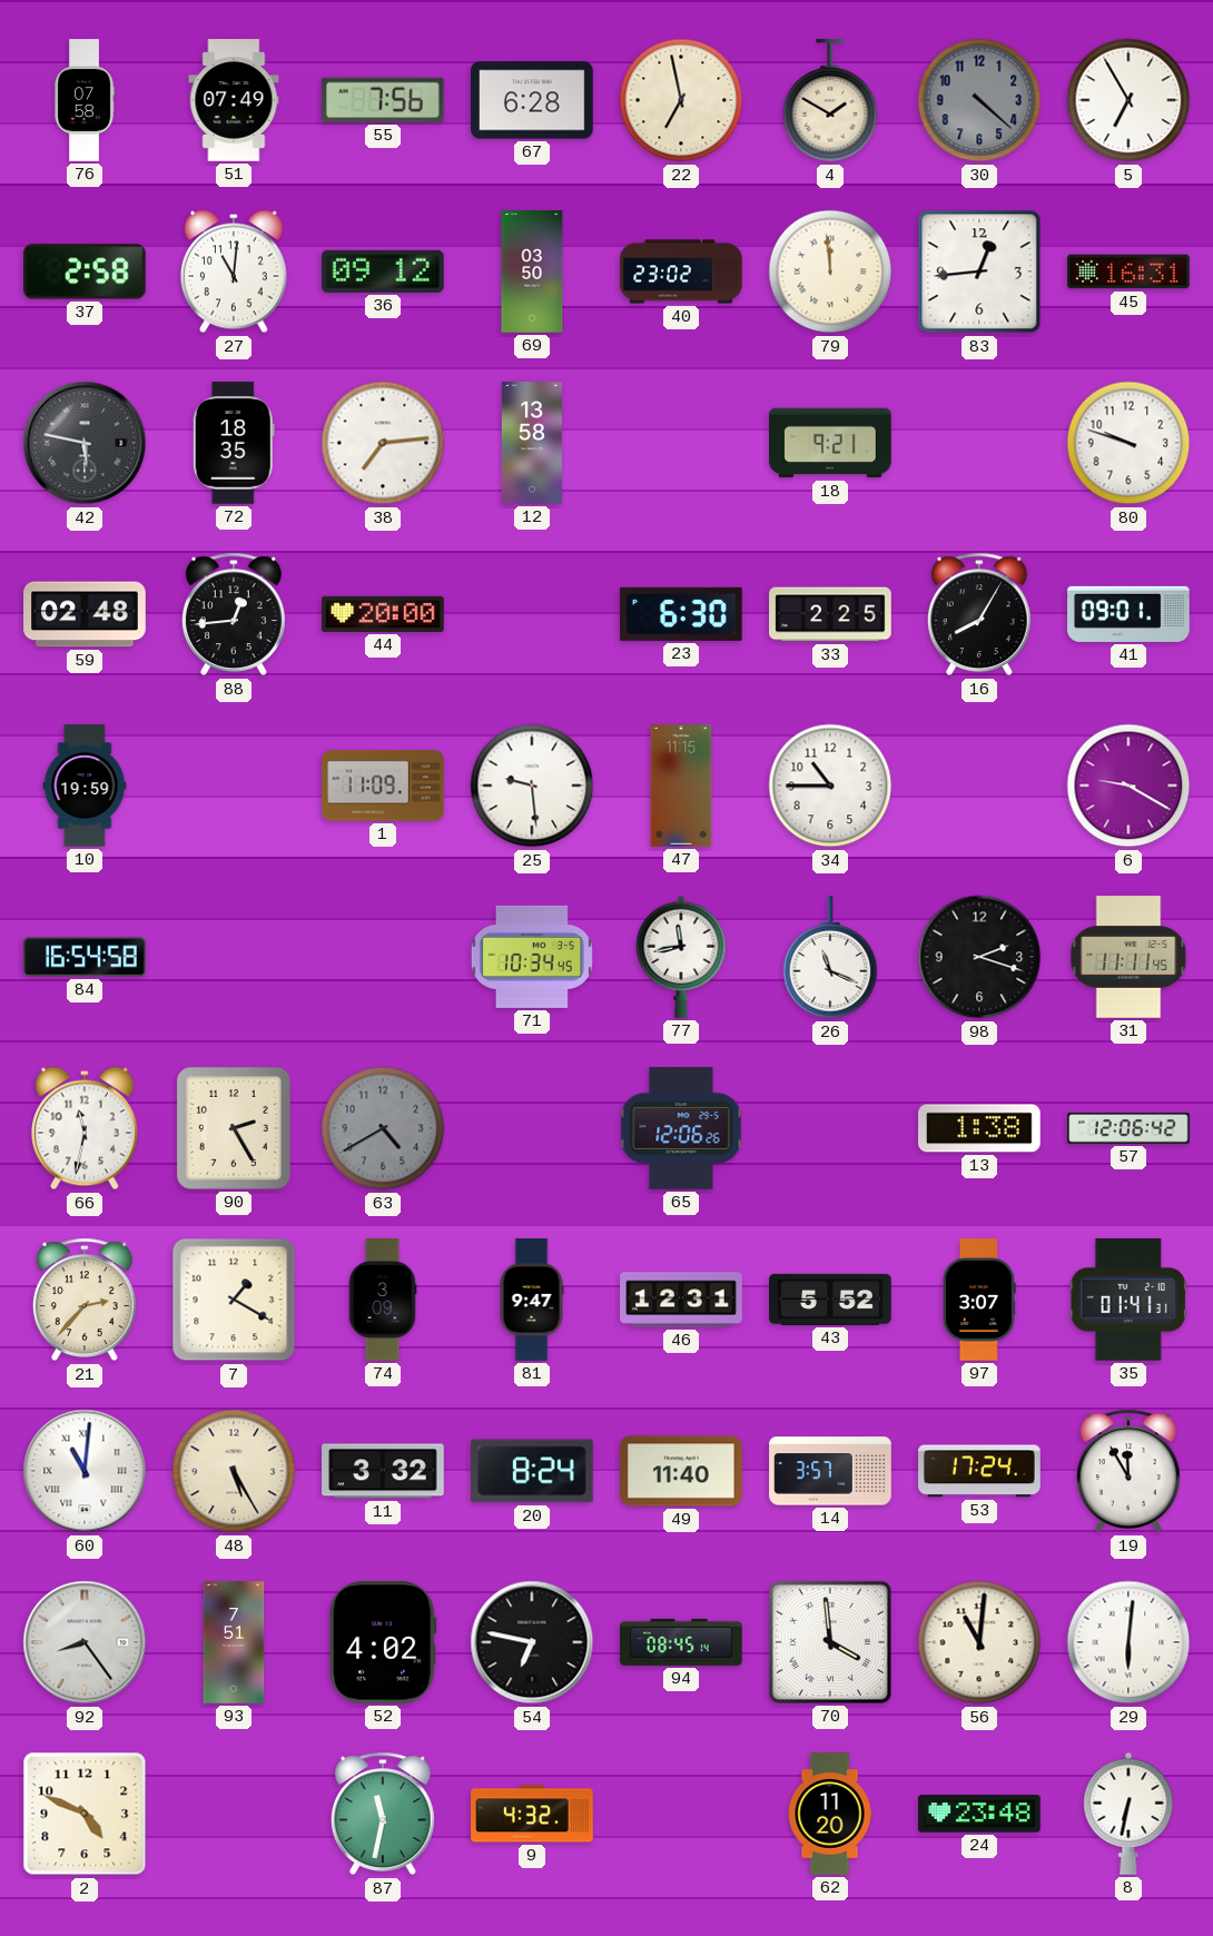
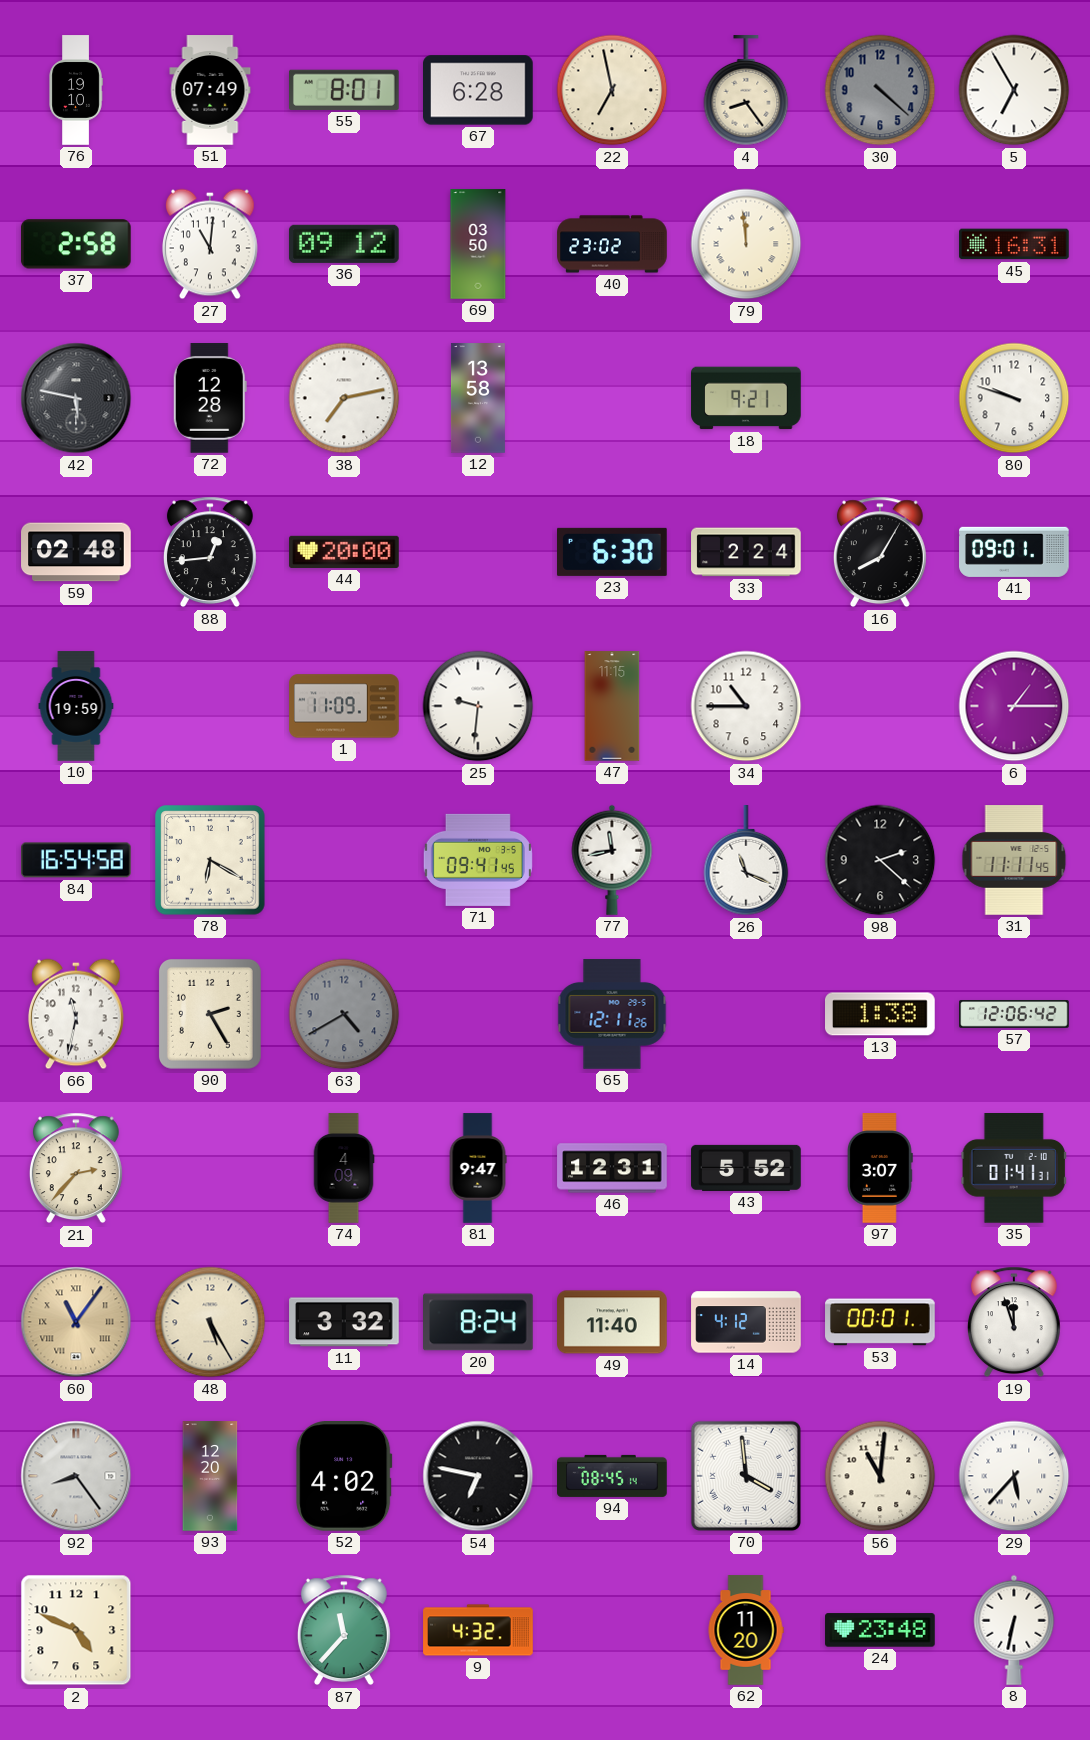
76: 07:58 -> 19:10 (76, 90)
55: 7:56 -> 8:01 (345, 90)
4: 1:50 -> 8:24 (746, 91)
83: 12:44 -> none (979, 271)
72: 18:35 -> 12:28 (210, 398)
38: 7:14 -> 7:13 (344, 398)
33: 2:25 -> 2:24 (746, 552)
25: 9:29 -> 9:31 (478, 706)
6: 9:20 -> 1:15 (1014, 706)
78: none -> 6:20 (210, 860)
71: 10:34 -> 09:41 (478, 860)
98: 2:18 -> 2:22 (880, 860)
65: 12:06 -> 12:11 (612, 1014)
7: 1:20 -> none (234, 1300)
74: 3:09 -> 4:09 (344, 1168)
60: 11:01 -> 11:06 (76, 1322)
60 dial: white -> champagne (76, 1322)
14: 3:57 -> 4:12 (746, 1322)
53: 17:24 -> 00:01 (880, 1322)
19: 11:55 -> 11:57 (1014, 1322)
93: 7:51 -> 12:20 (210, 1476)
29: 6:01 -> 5:37 (1014, 1476)
87: 11:32 -> 11:37 (344, 1630)
